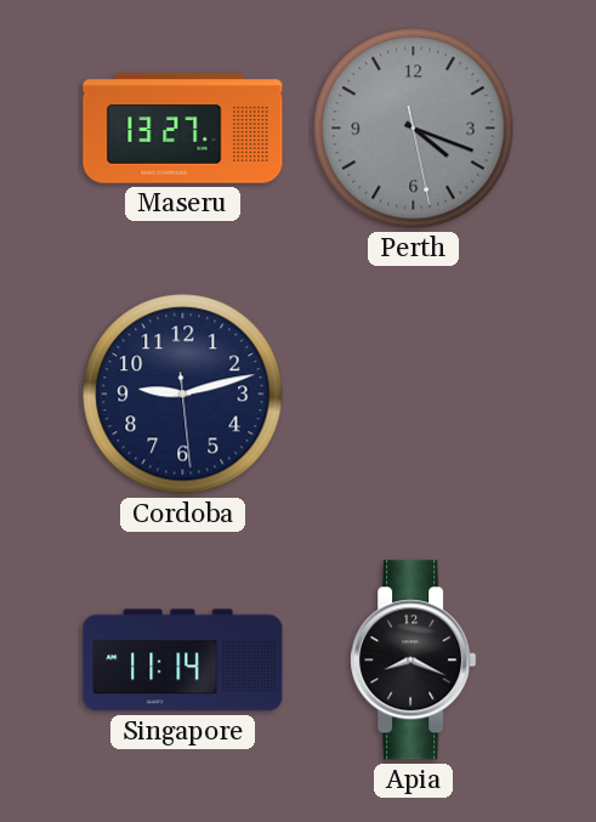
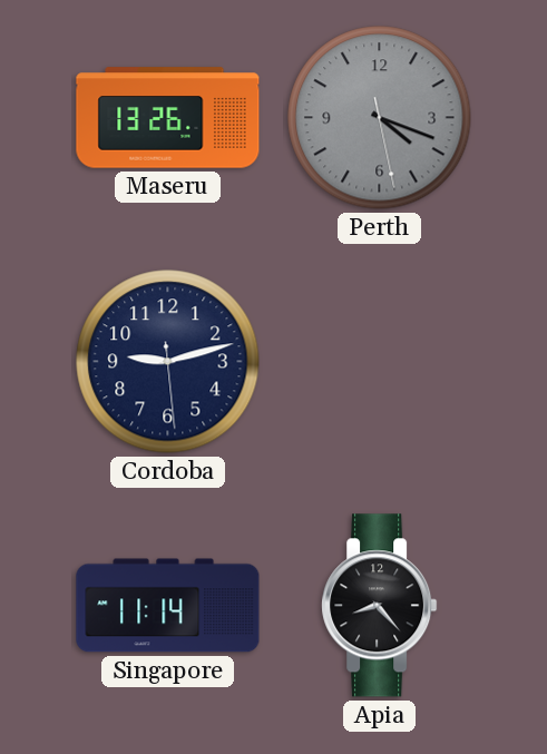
Maseru: 13:27 -> 13:26 (168, 118)
Apia: 8:19 -> 8:23 (380, 606)
